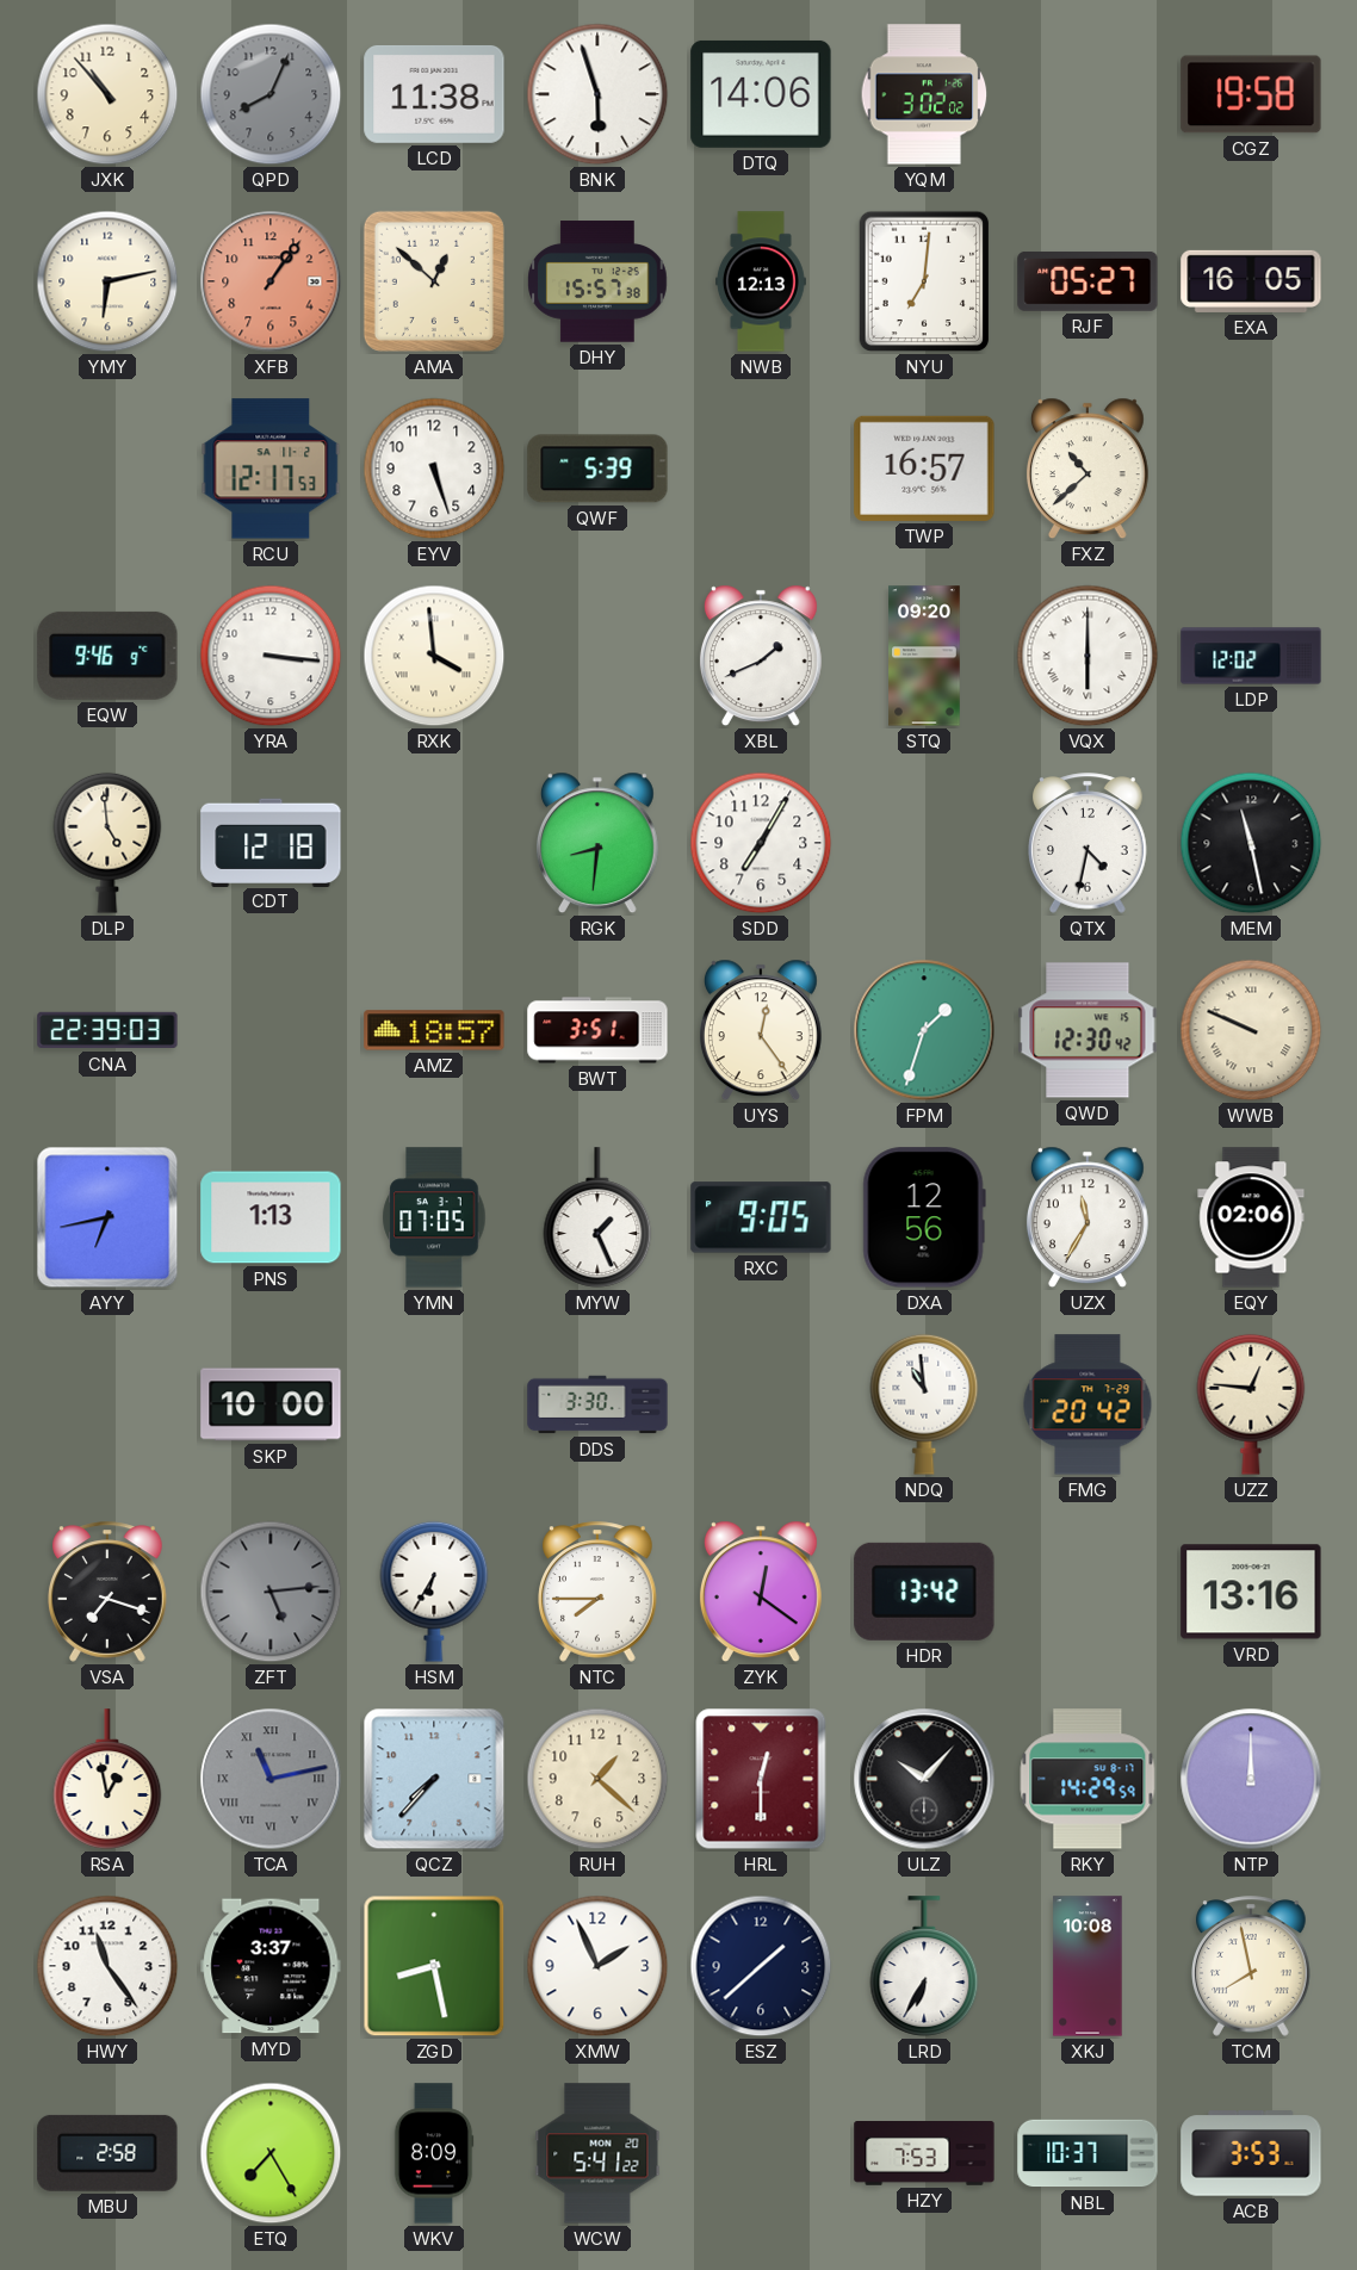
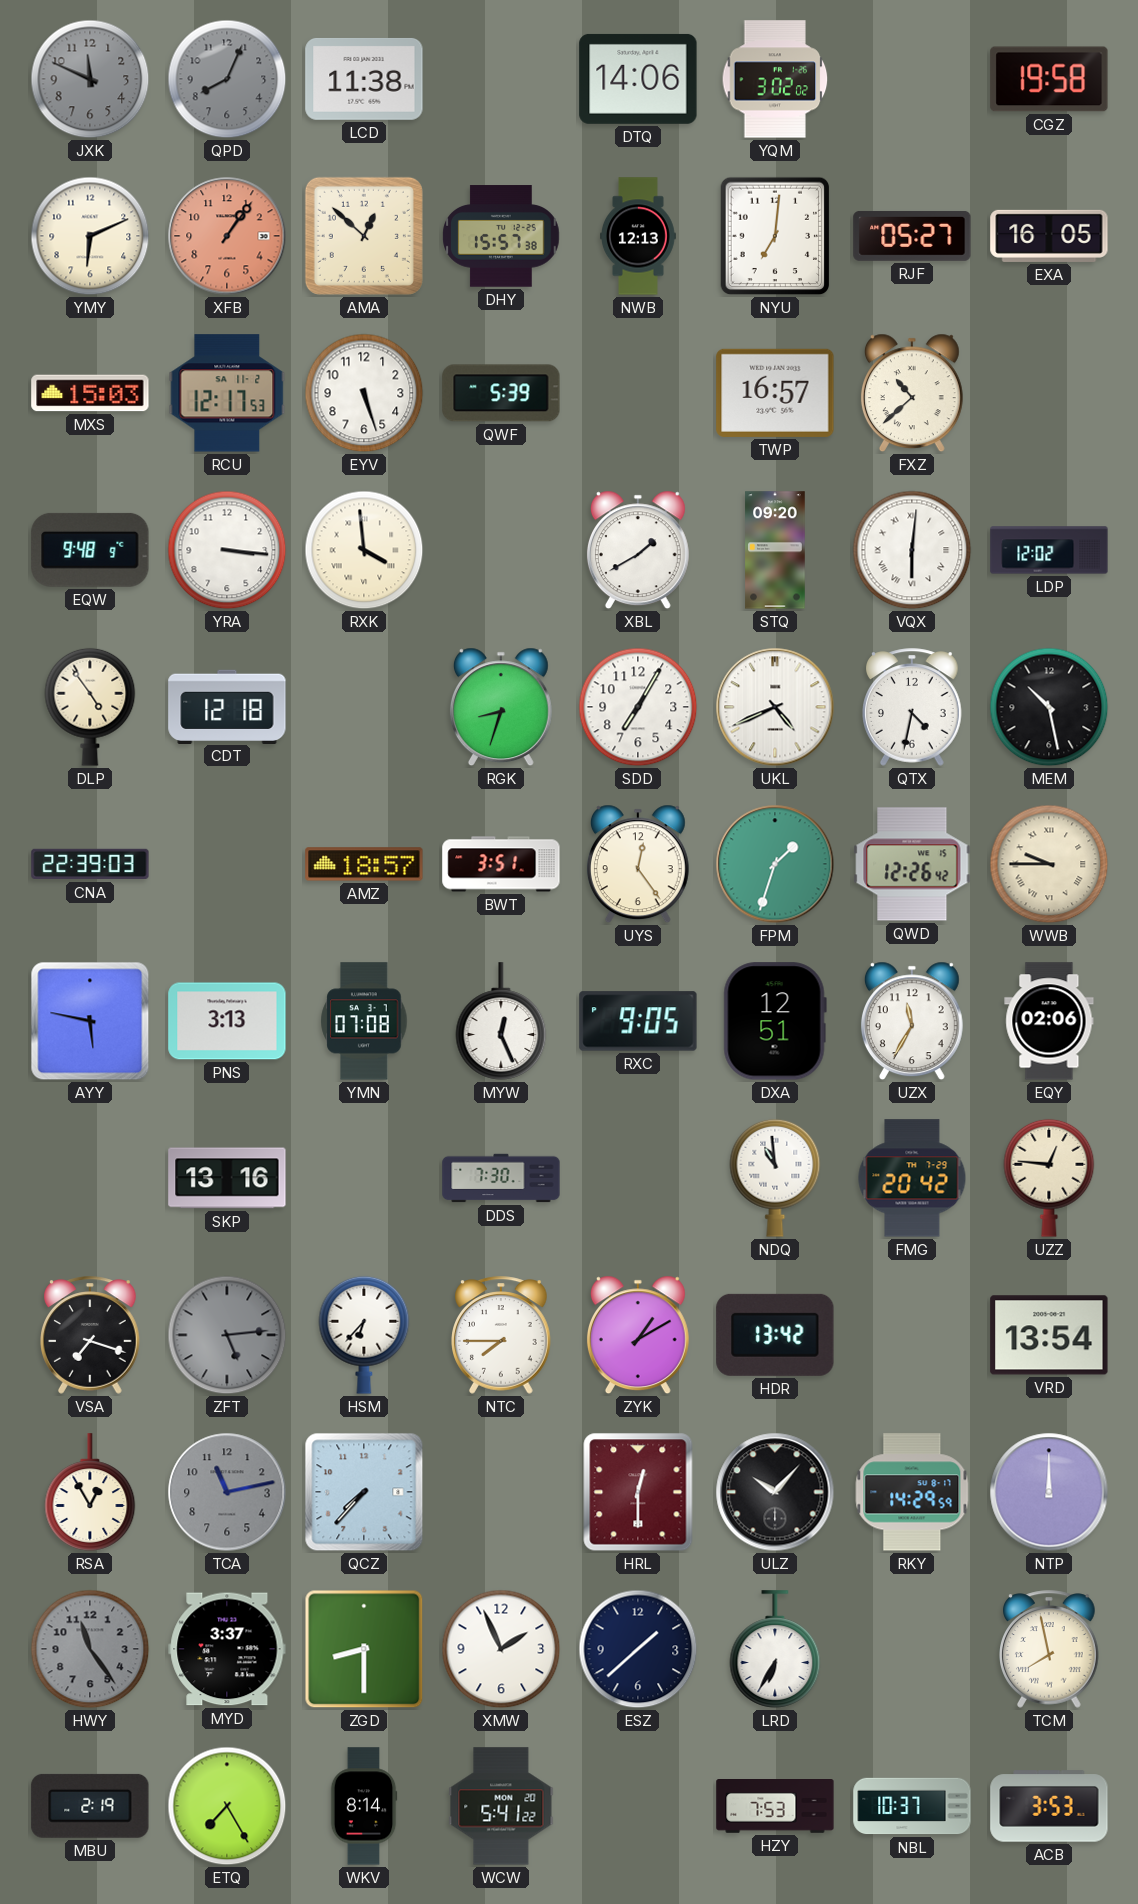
JXK: 10:53 -> 11:49 (90, 79)
JXK dial: cream -> grey (90, 79)
BNK: 5:57 -> none (597, 94)
YMY: 6:13 -> 6:11 (90, 236)
MXS: none -> 15:03 (90, 393)
EQW: 9:46 -> 9:48 (90, 550)
XBL: 1:41 -> 1:40 (638, 550)
VQX: 6:00 -> 6:01 (912, 550)
DLP: 4:59 -> 4:54 (90, 707)
RGK: 8:31 -> 8:33 (501, 707)
UKL: none -> 4:41 (775, 707)
MEM: 11:28 -> 10:28 (1049, 707)
QWD: 12:30 -> 12:26 (912, 864)
WWB: 9:49 -> 9:45 (1049, 864)
AYY: 6:43 -> 5:47 (90, 1021)
PNS: 1:13 -> 3:13 (227, 1021)
YMN: 07:05 -> 07:08 (364, 1021)
MYW: 1:26 -> 12:26 (501, 1021)
DXA: 12:56 -> 12:51 (775, 1021)
SKP: 10:00 -> 13:16 (227, 1178)
DDS: 3:30 -> 7:30 (501, 1178)
HSM: 6:35 -> 6:37 (364, 1335)
ZYK: 12:21 -> 1:10 (638, 1335)
VRD: 13:16 -> 13:54 (1049, 1335)
RSA: 12:58 -> 12:55 (90, 1492)
TCA numerals: Roman -> Arabic (227, 1492)
RUH: 1:22 -> none (597, 1779)
HWY dial: white -> grey (90, 1649)
ZGD: 8:28 -> 8:30 (364, 1649)
XKJ: 10:08 -> none (1088, 1966)
MBU: 2:58 -> 2:19 (90, 1806)
WKV: 8:09 -> 8:14 (364, 1806)
